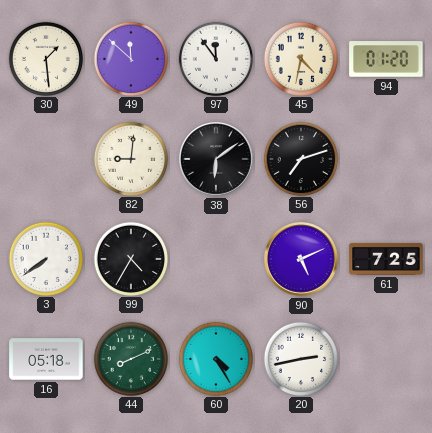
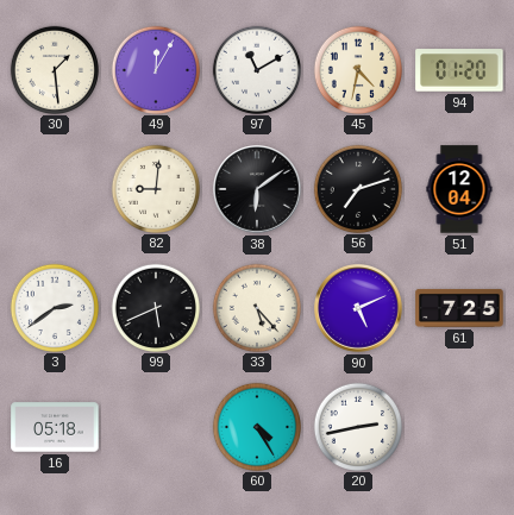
49: 11:52 -> 12:05 (155, 69)
97: 11:54 -> 11:10 (256, 69)
51: none -> 12:04 (459, 189)
3: 7:39 -> 2:39 (54, 307)
99: 4:35 -> 5:41 (155, 307)
33: none -> 5:23 (256, 307)
44: 8:11 -> none (130, 358)
